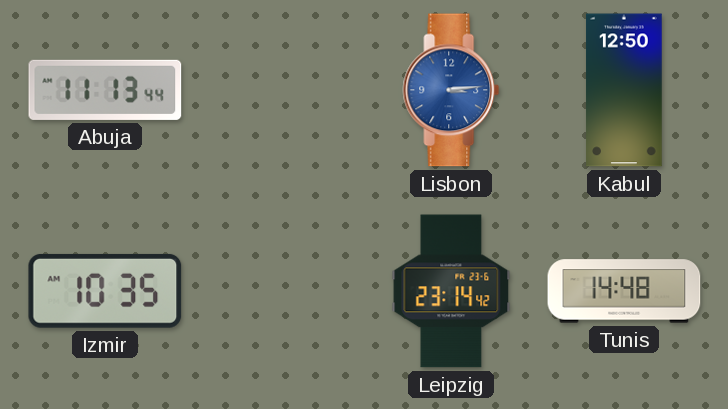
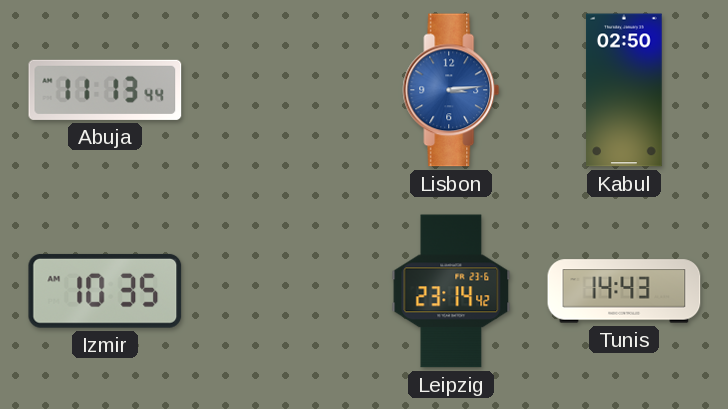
Kabul: 12:50 -> 02:50 (624, 90)
Tunis: 14:48 -> 14:43 (624, 291)
